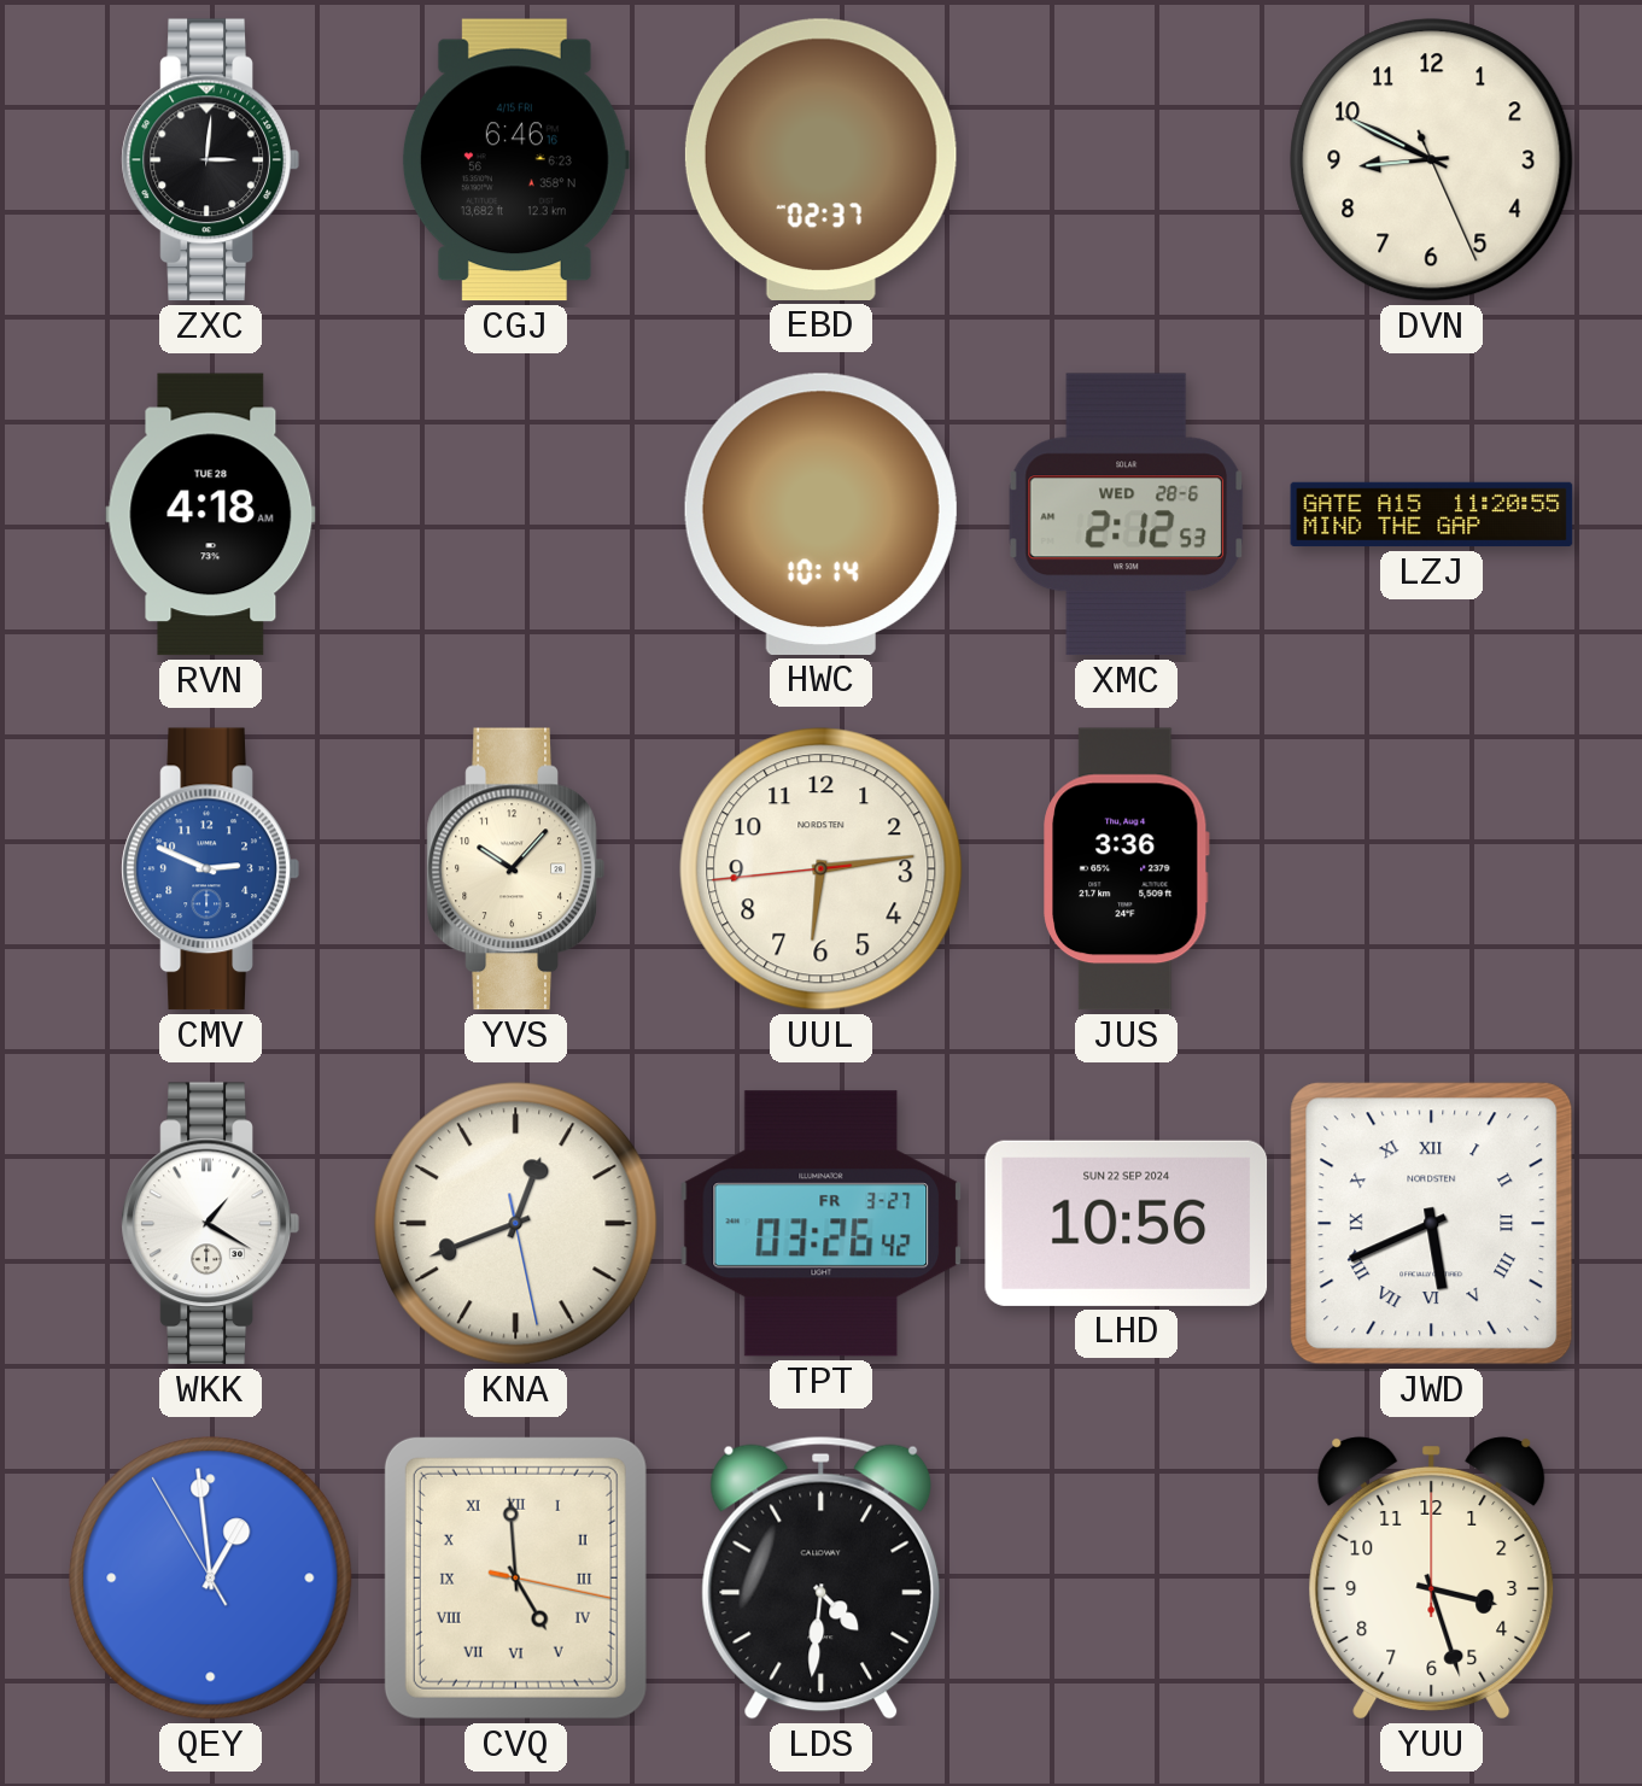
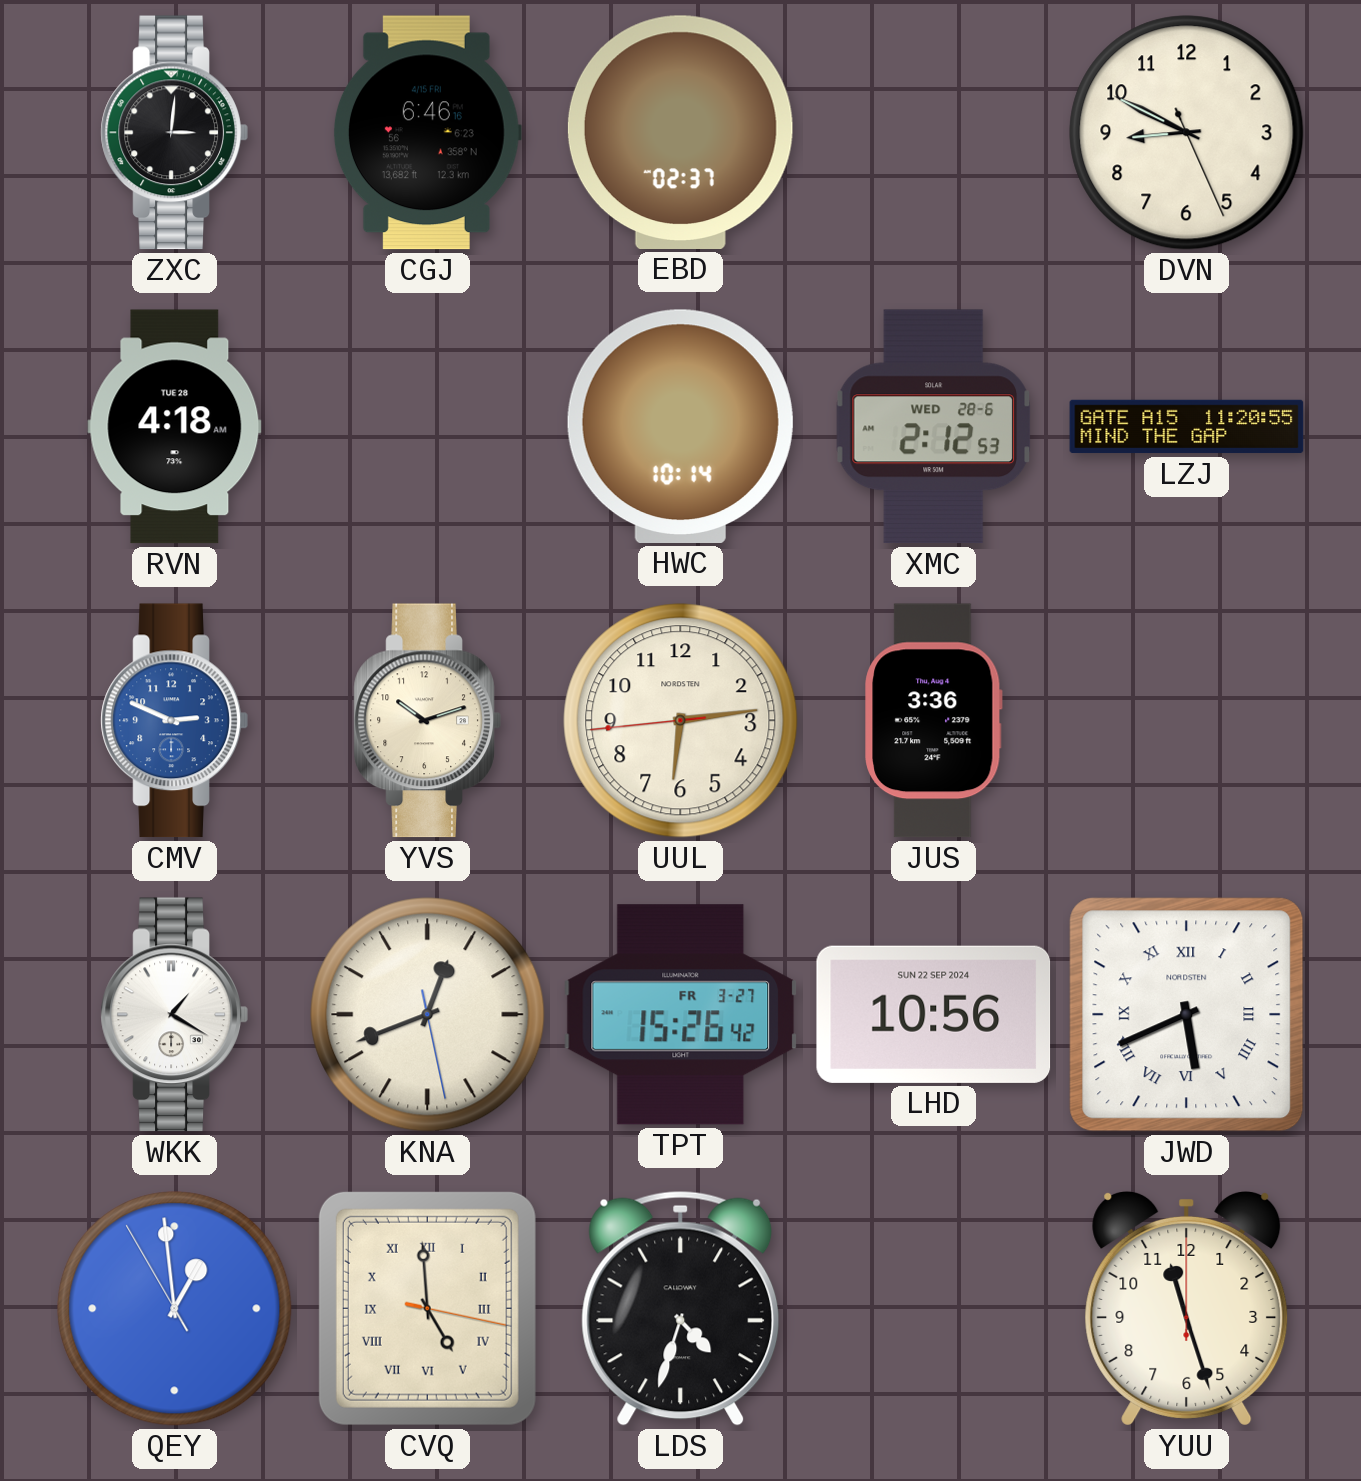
YVS: 10:07 -> 10:12 (427, 721)
TPT: 03:26 -> 15:26 (681, 1015)
LDS: 4:31 -> 4:33 (681, 1308)
YUU: 3:27 -> 11:27 (1187, 1308)
